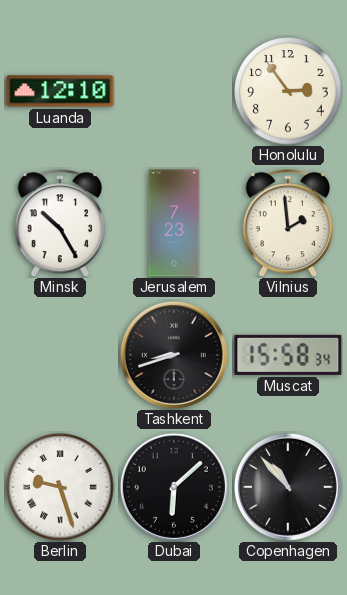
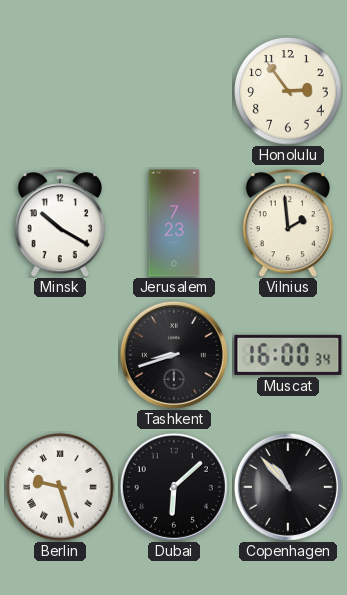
Luanda: 12:10 -> none (60, 91)
Minsk: 10:25 -> 10:20 (60, 223)
Muscat: 15:58 -> 16:00 (288, 355)
